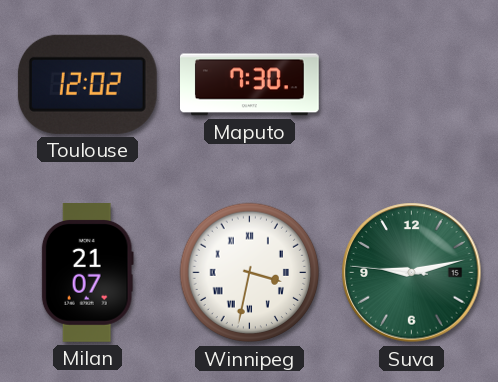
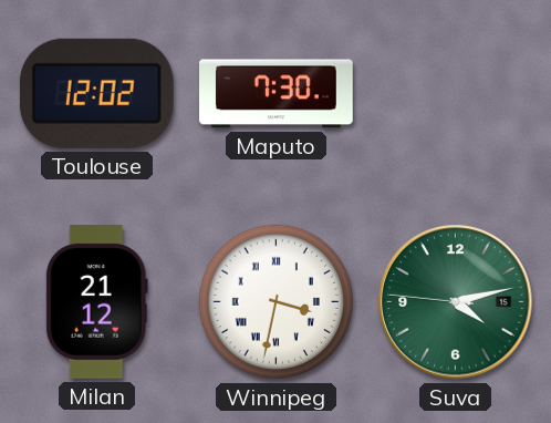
Milan: 21:07 -> 21:12 (96, 302)
Suva: 9:12 -> 4:12 (456, 302)
